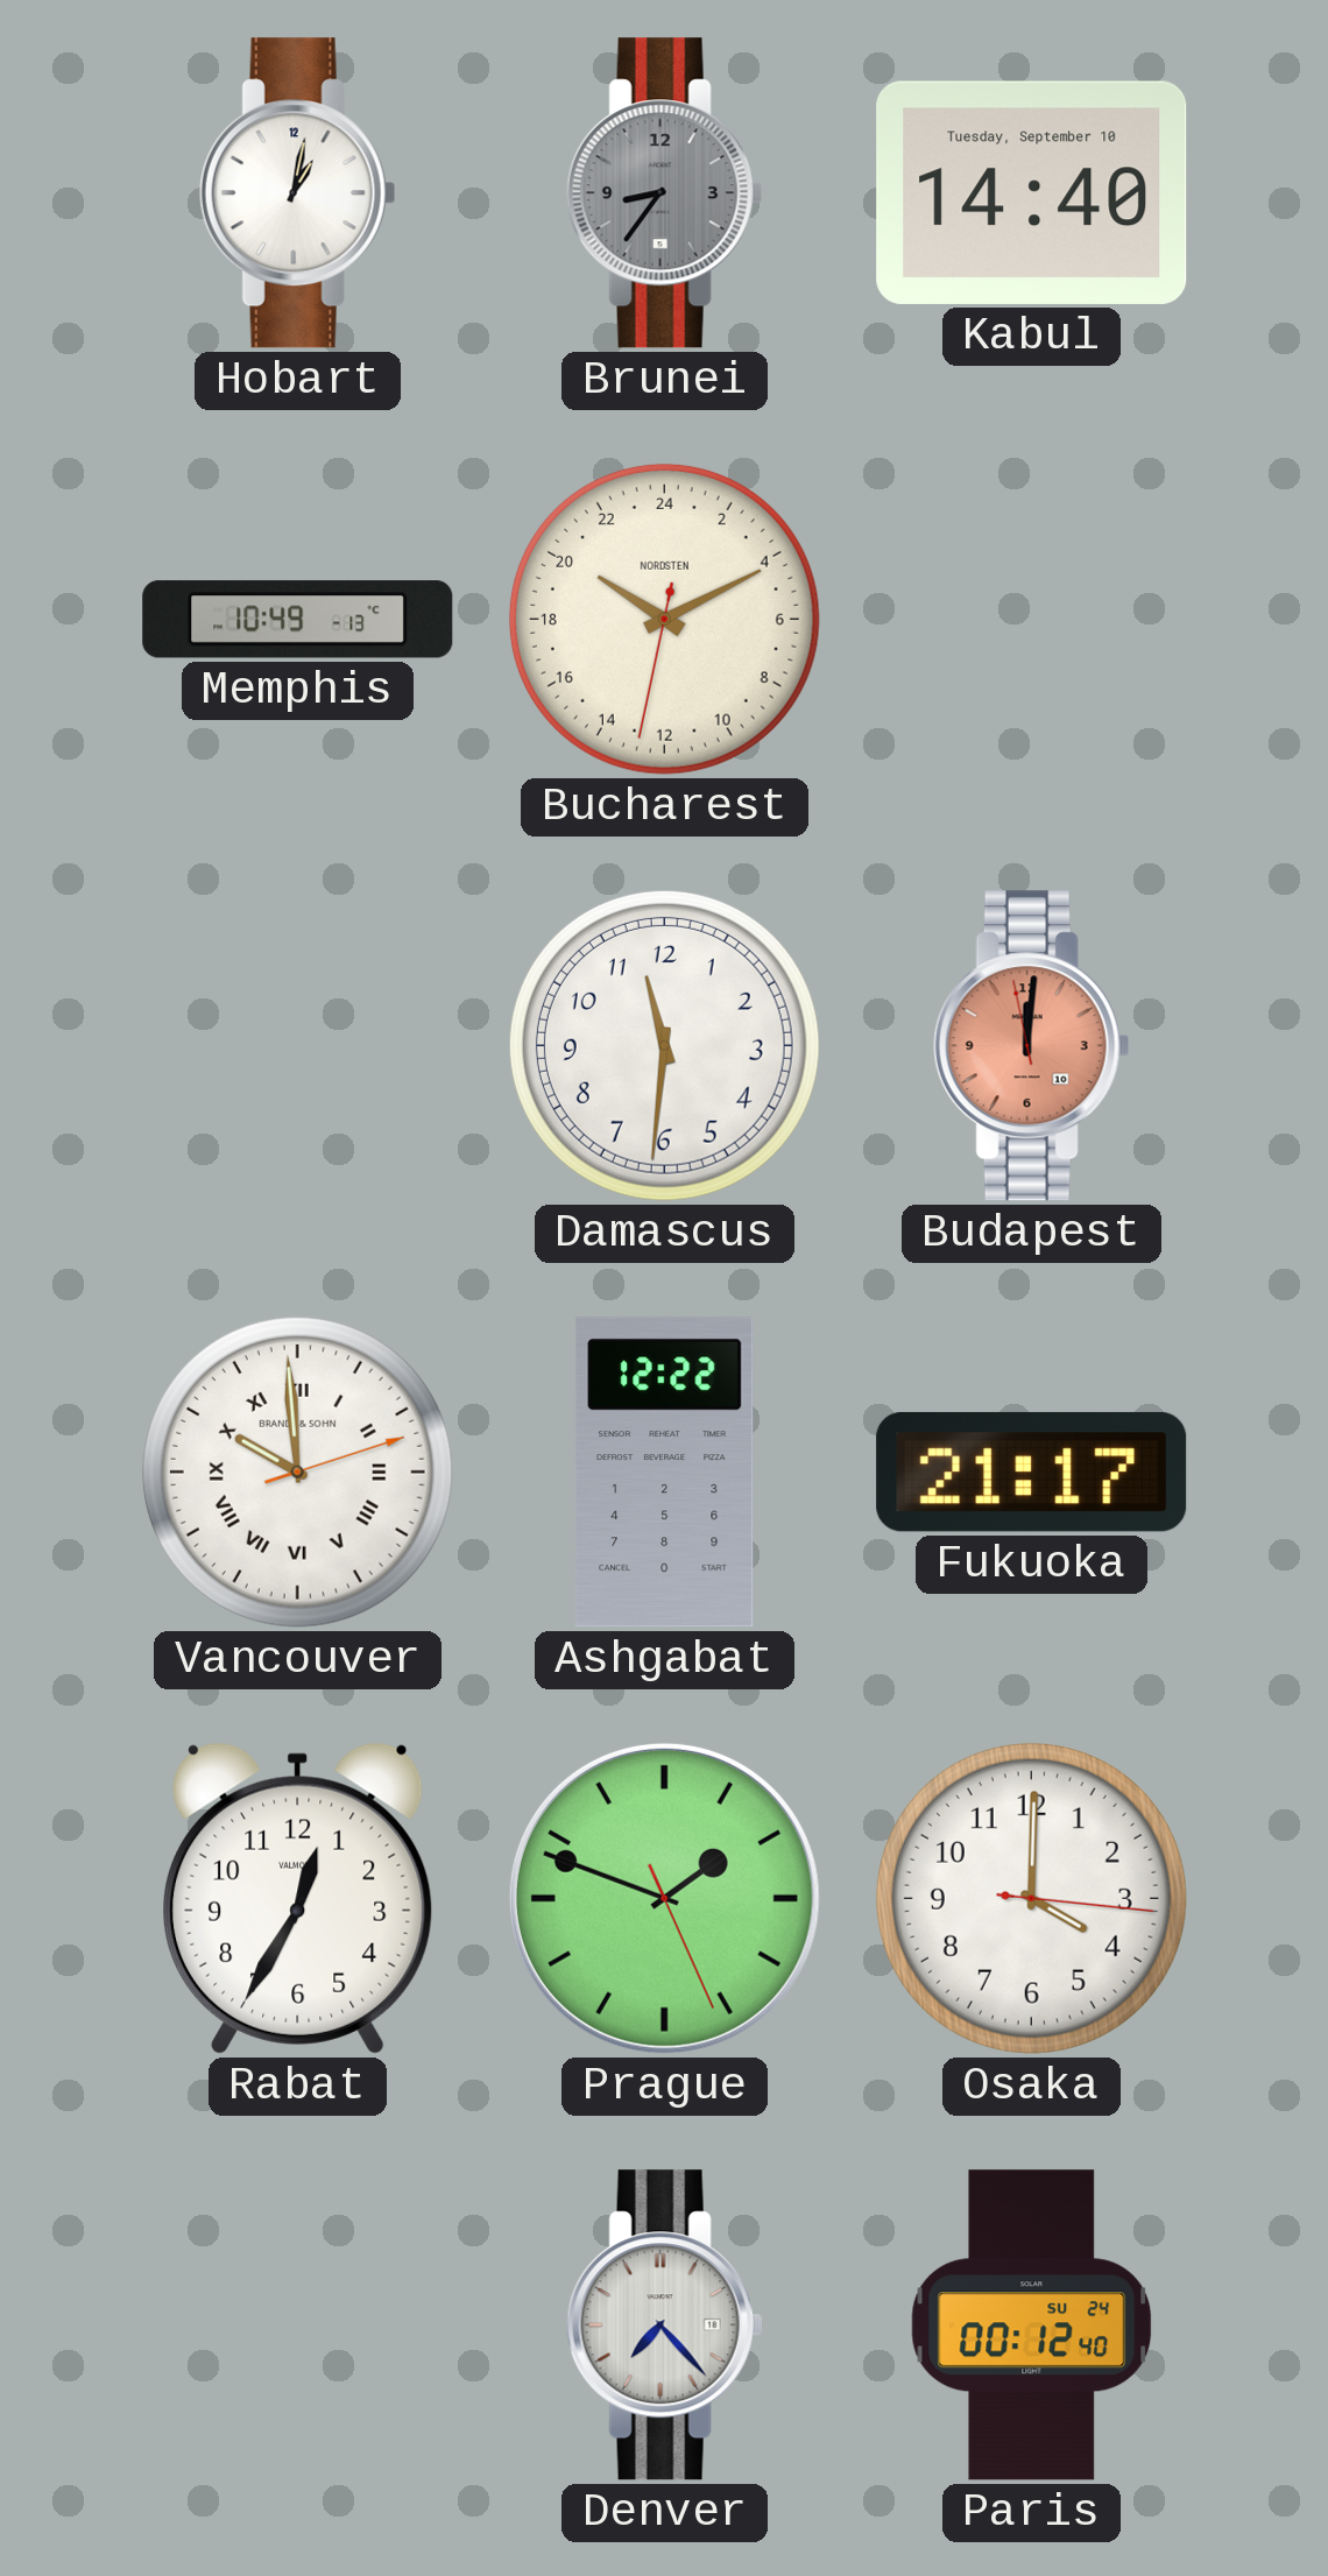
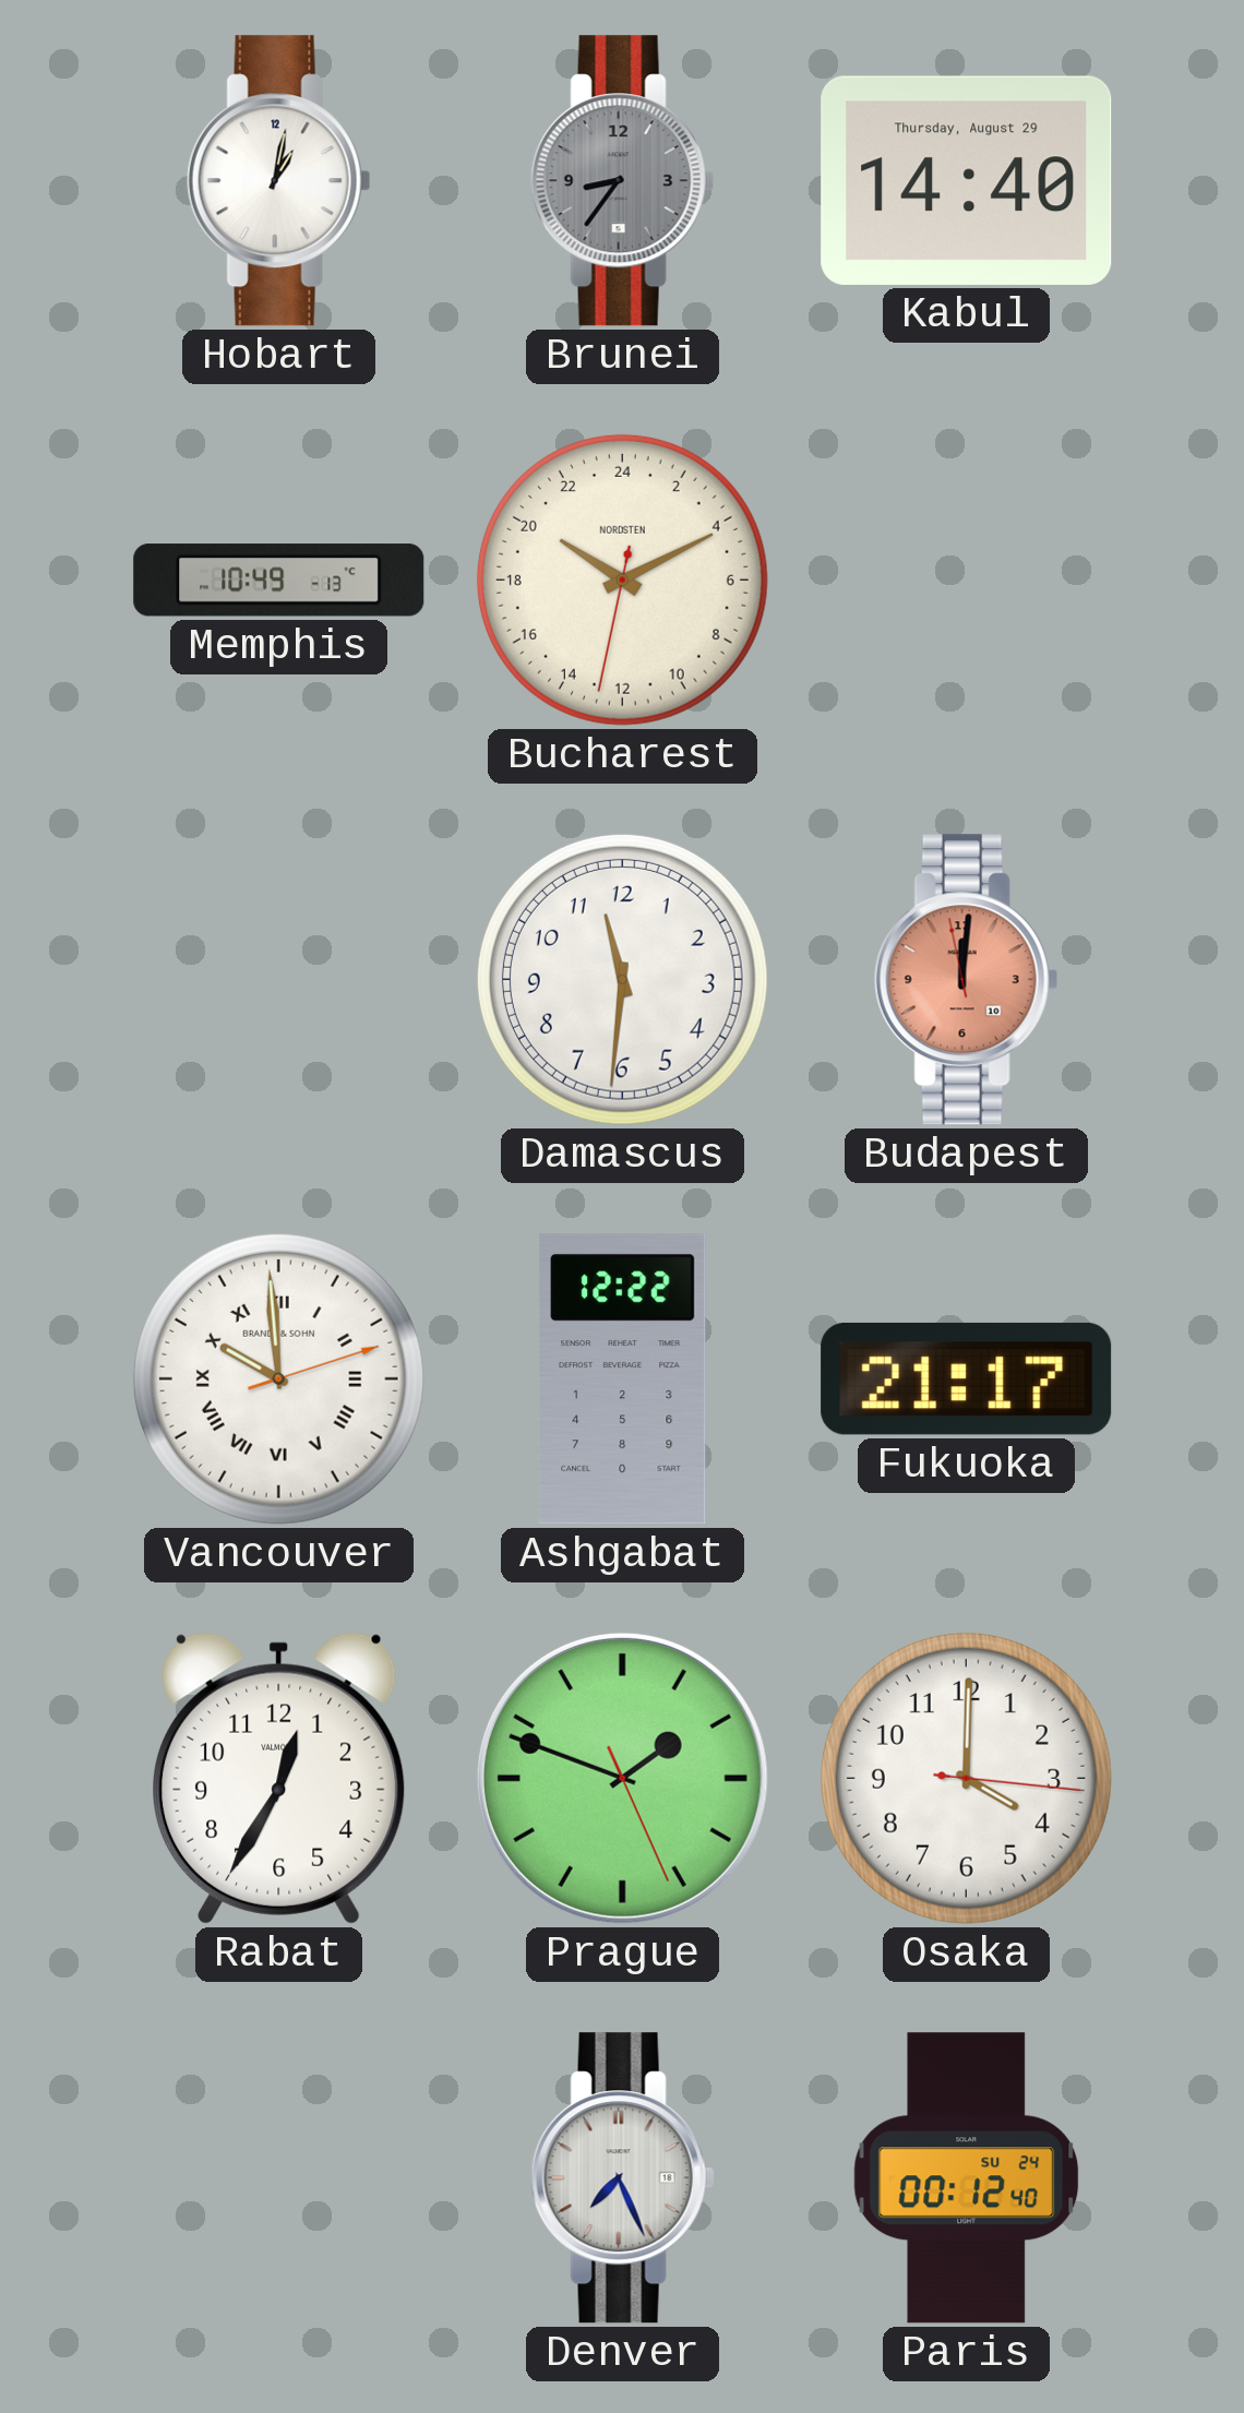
Kabul date: Tuesday, September 10 -> Thursday, August 29 (967, 180)
Denver: 7:23 -> 7:26 (622, 2178)
